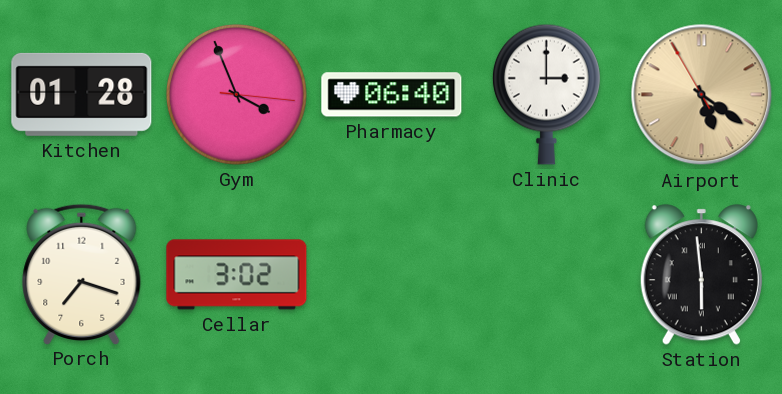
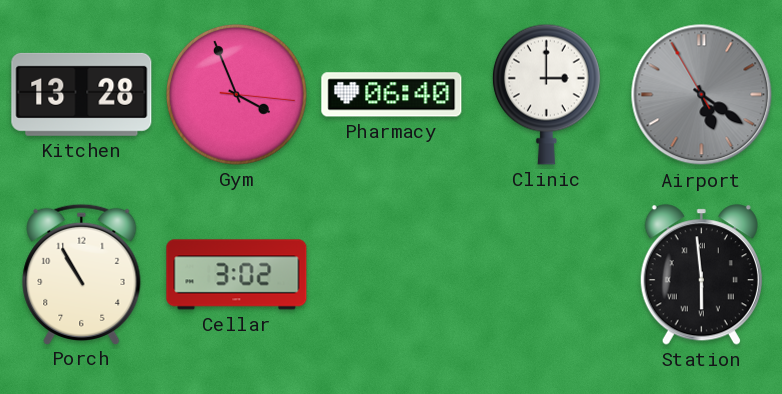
Kitchen: 01:28 -> 13:28 (82, 94)
Airport dial: champagne -> grey (702, 95)
Porch: 7:18 -> 10:55 (82, 274)
